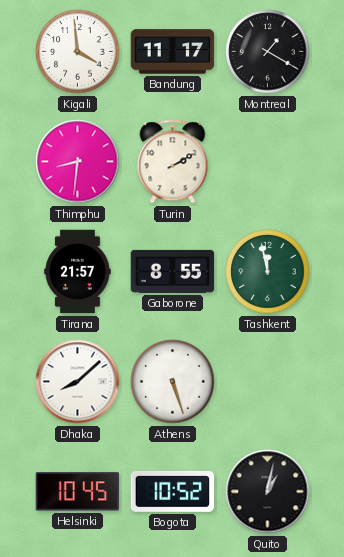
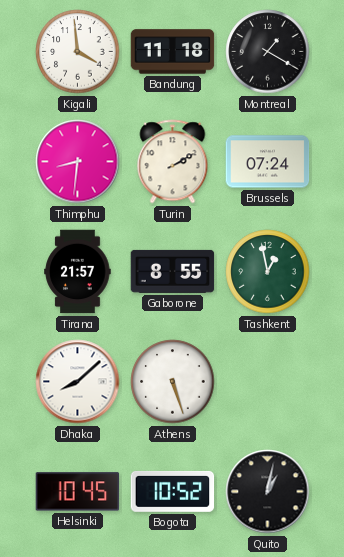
Bandung: 11:17 -> 11:18 (173, 52)
Brussels: none -> 07:24 (268, 162)
Tashkent: 11:58 -> 12:58 (268, 272)
